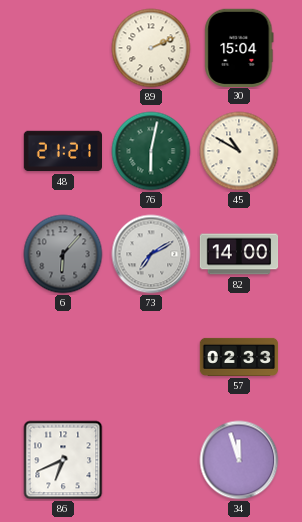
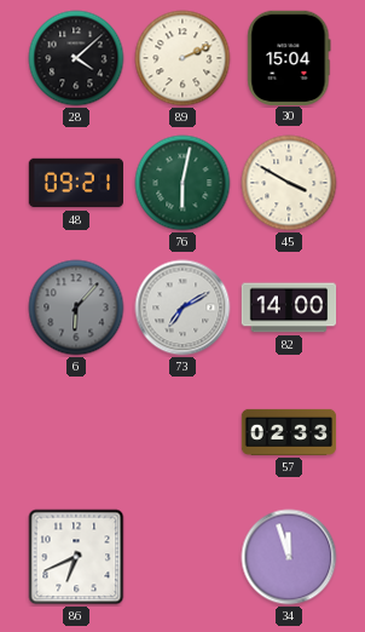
28: none -> 4:08 (76, 58)
48: 21:21 -> 09:21 (75, 183)
45: 10:50 -> 3:50 (289, 183)
